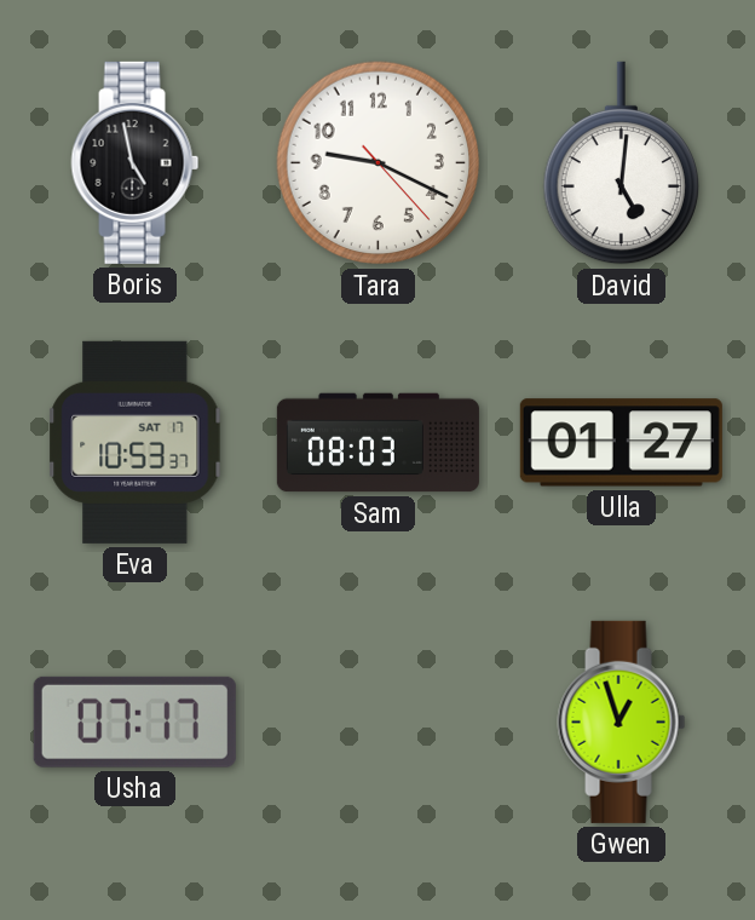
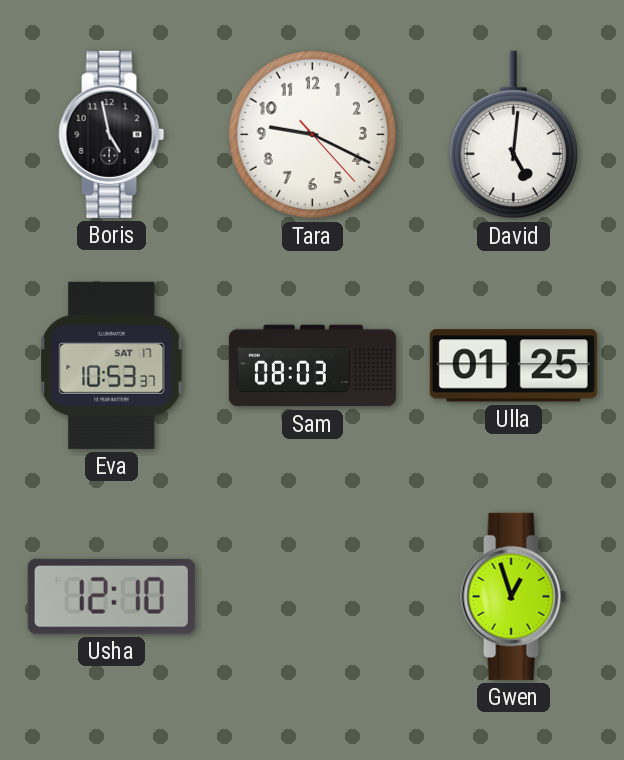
Ulla: 01:27 -> 01:25 (513, 366)
Usha: 07:17 -> 12:10 (111, 596)
